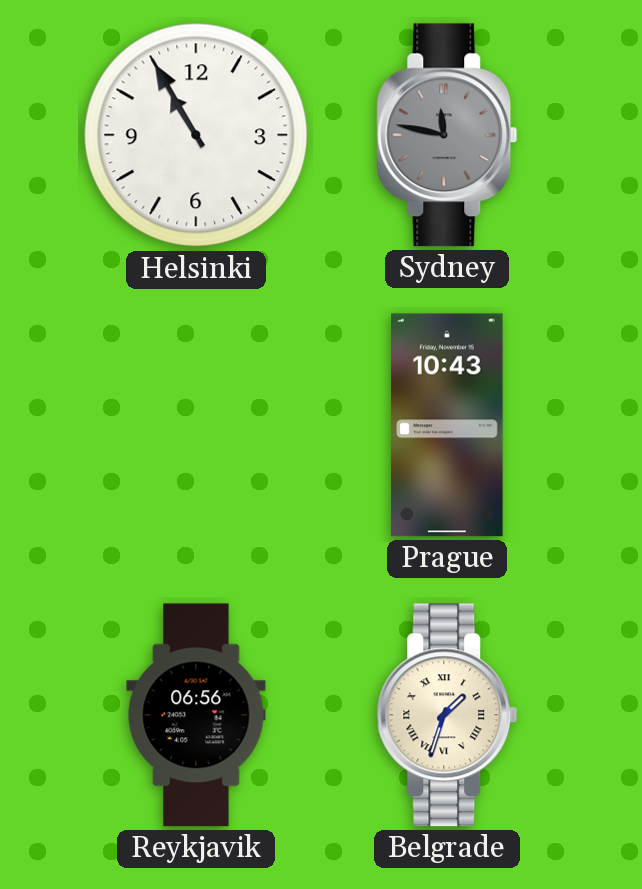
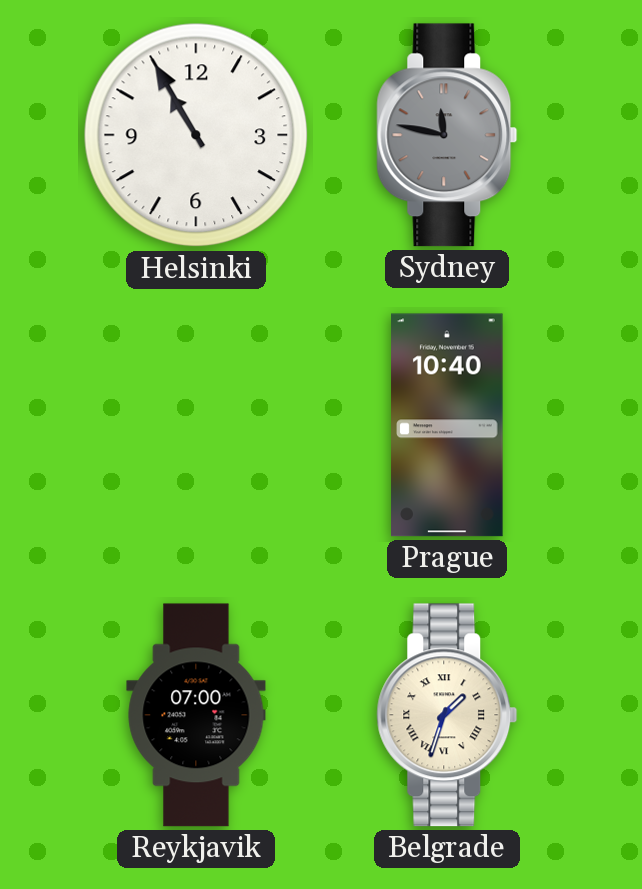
Prague: 10:43 -> 10:40 (447, 425)
Reykjavik: 06:56 -> 07:00 (196, 715)
